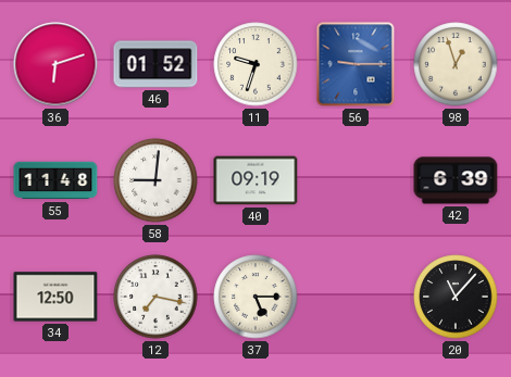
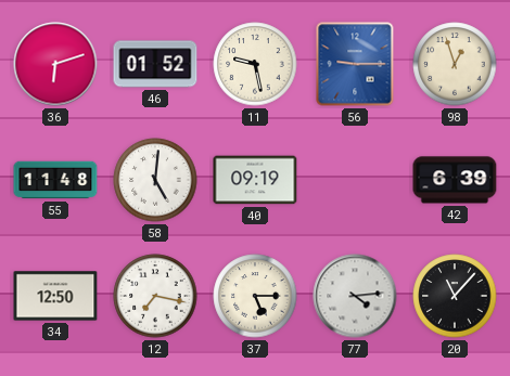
11: 9:33 -> 9:28 (255, 64)
58: 9:01 -> 5:01 (155, 180)
77: none -> 4:14 (355, 296)
